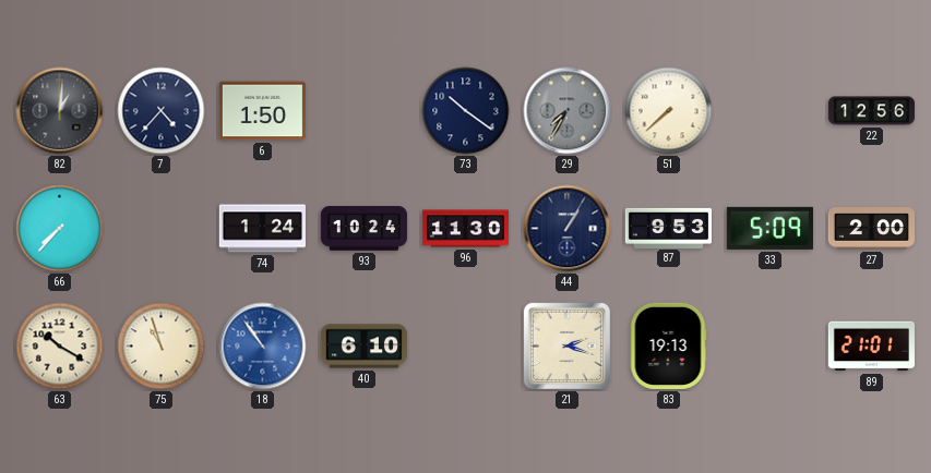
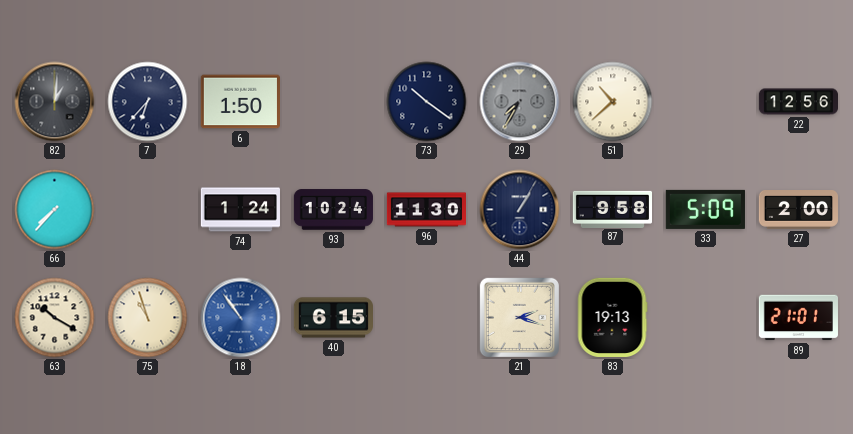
7: 4:37 -> 6:37 (148, 102)
51: 7:38 -> 10:38 (613, 102)
87: 9:53 -> 9:58 (612, 209)
40: 6:10 -> 6:15 (333, 318)
